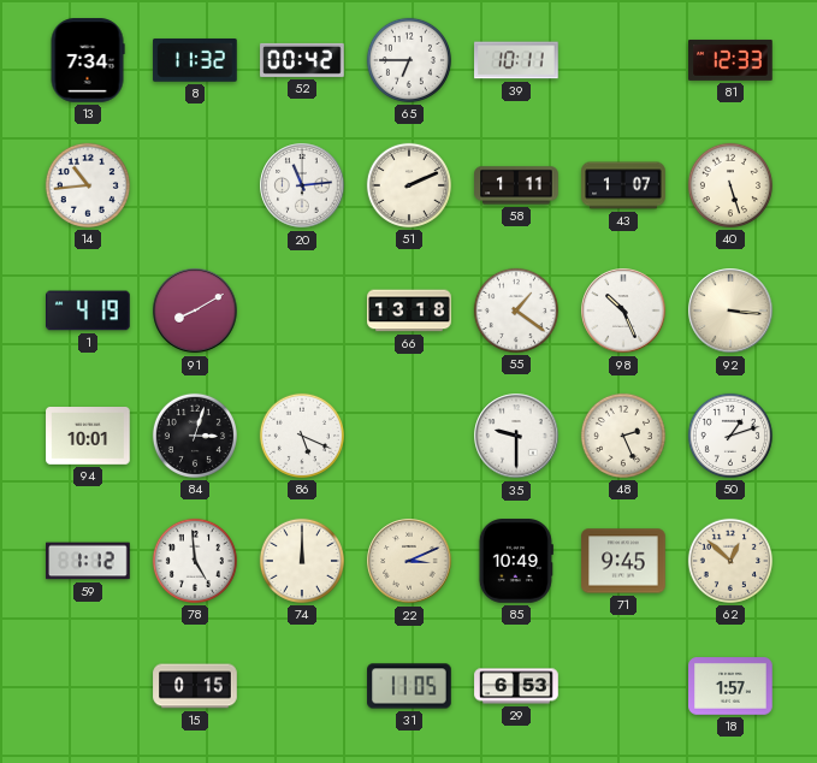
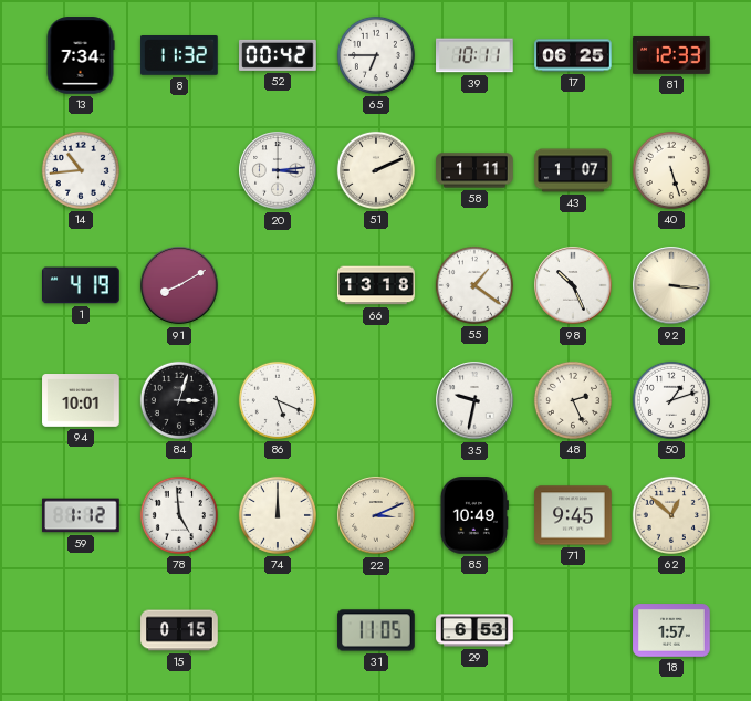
17: none -> 06:25 (573, 55)
20: 11:14 -> 3:14 (278, 170)
35: 9:30 -> 9:32 (474, 400)
